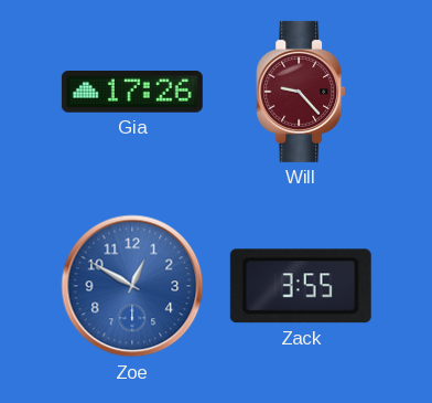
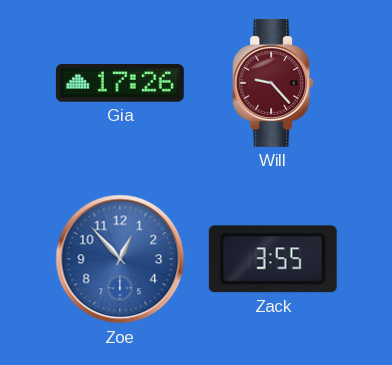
Zoe: 12:50 -> 12:53 (120, 259)
